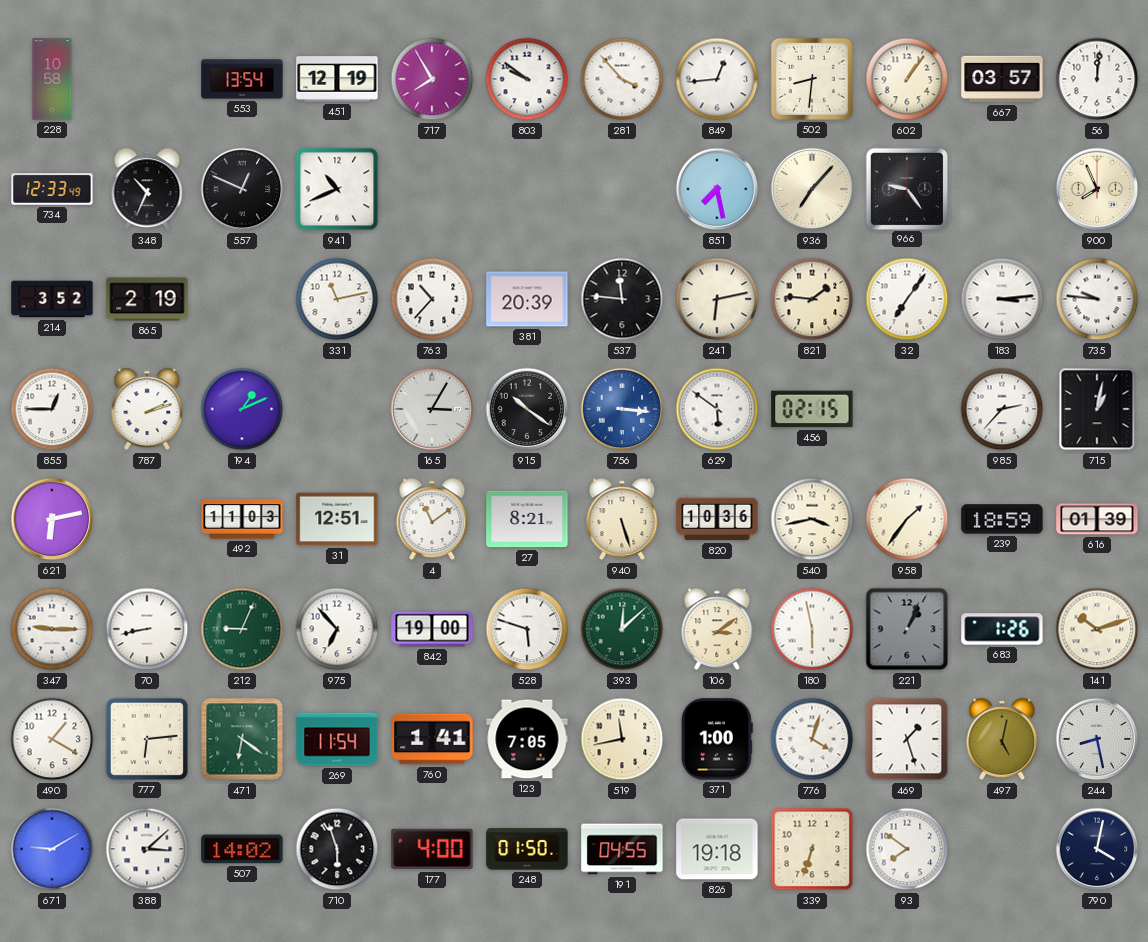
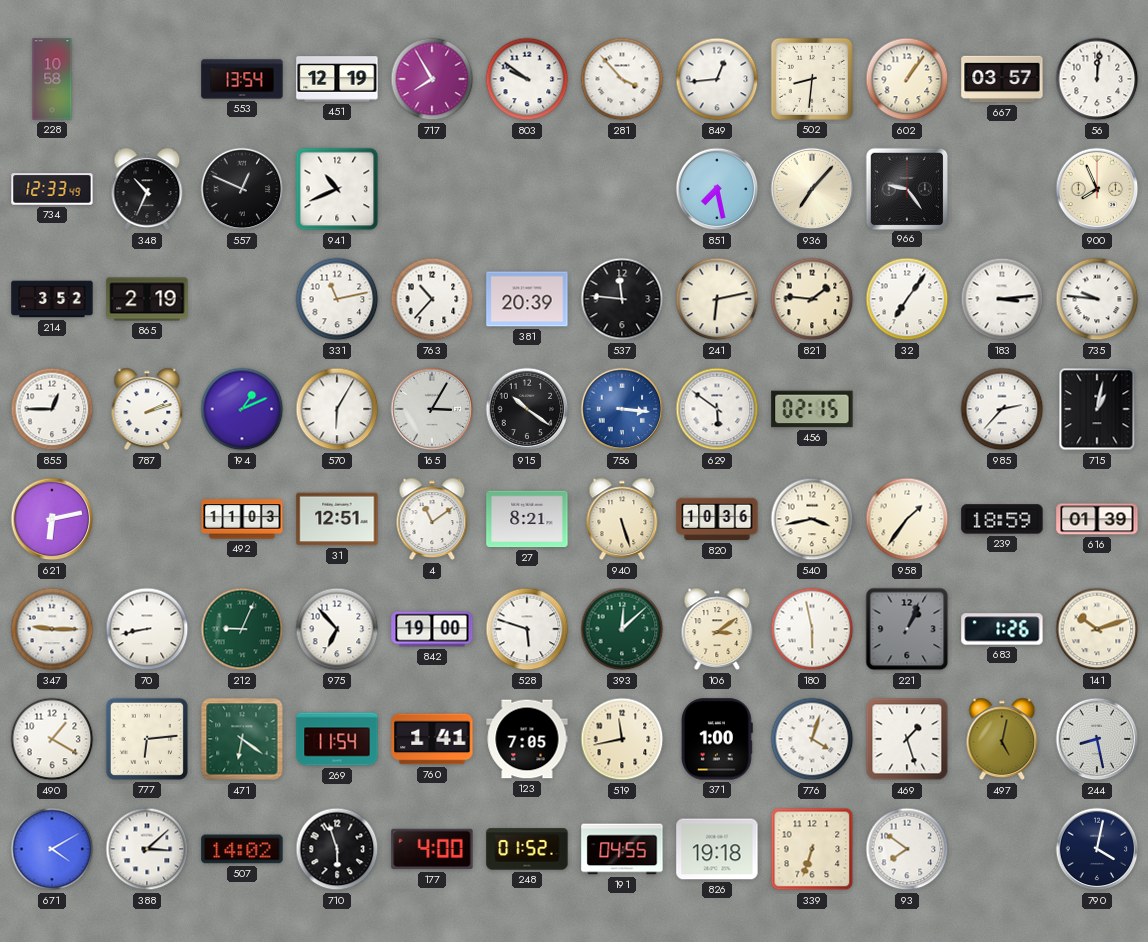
570: none -> 6:05 (337, 409)
671: 9:10 -> 4:10 (52, 849)
248: 01:50 -> 01:52 (527, 849)
